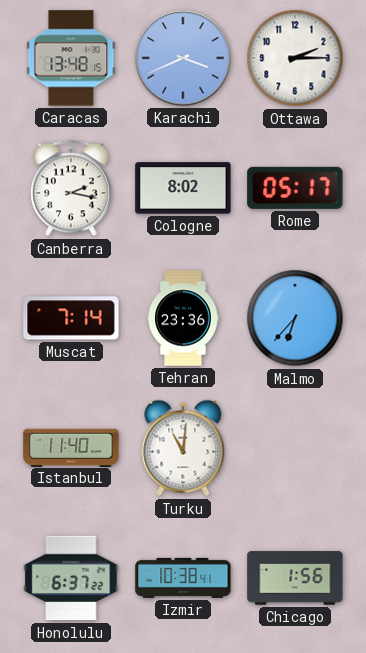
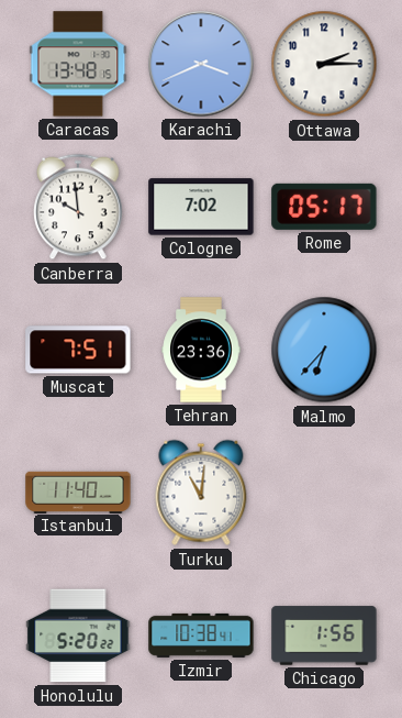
Canberra: 2:17 -> 9:59 (78, 207)
Cologne: 8:02 -> 7:02 (201, 207)
Muscat: 7:14 -> 7:51 (78, 350)
Honolulu: 6:37 -> 5:20 (78, 636)
